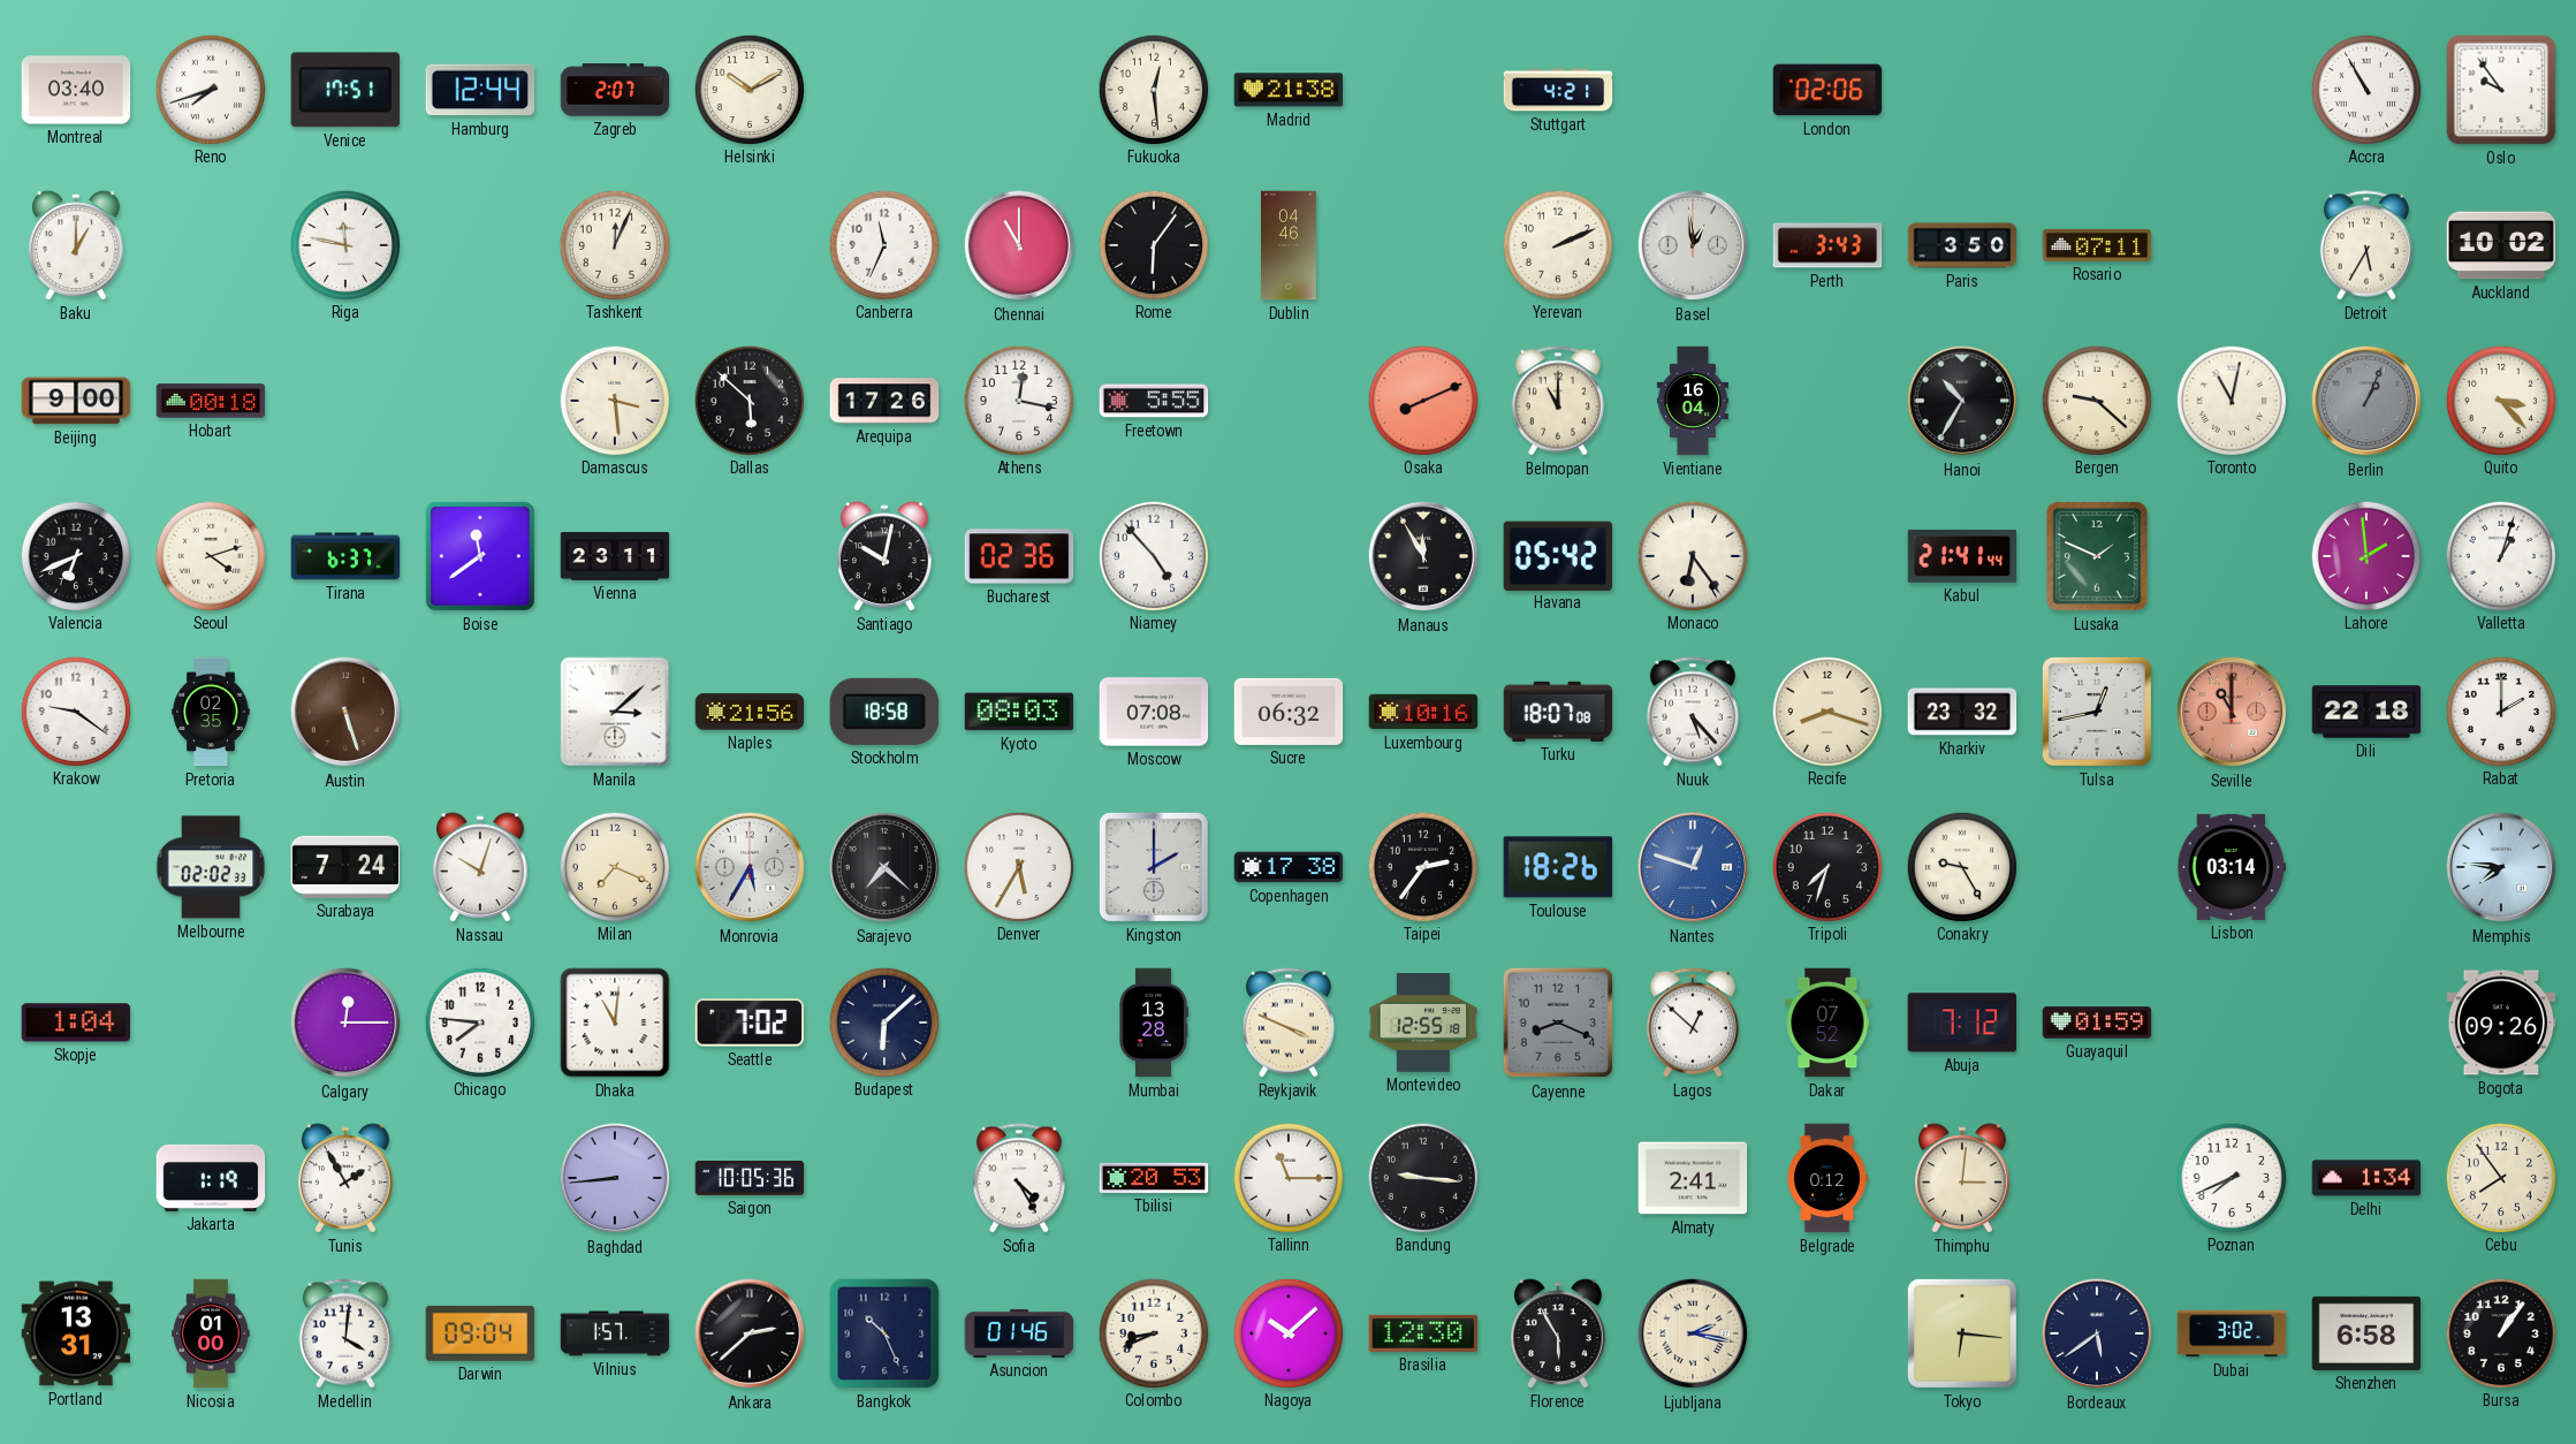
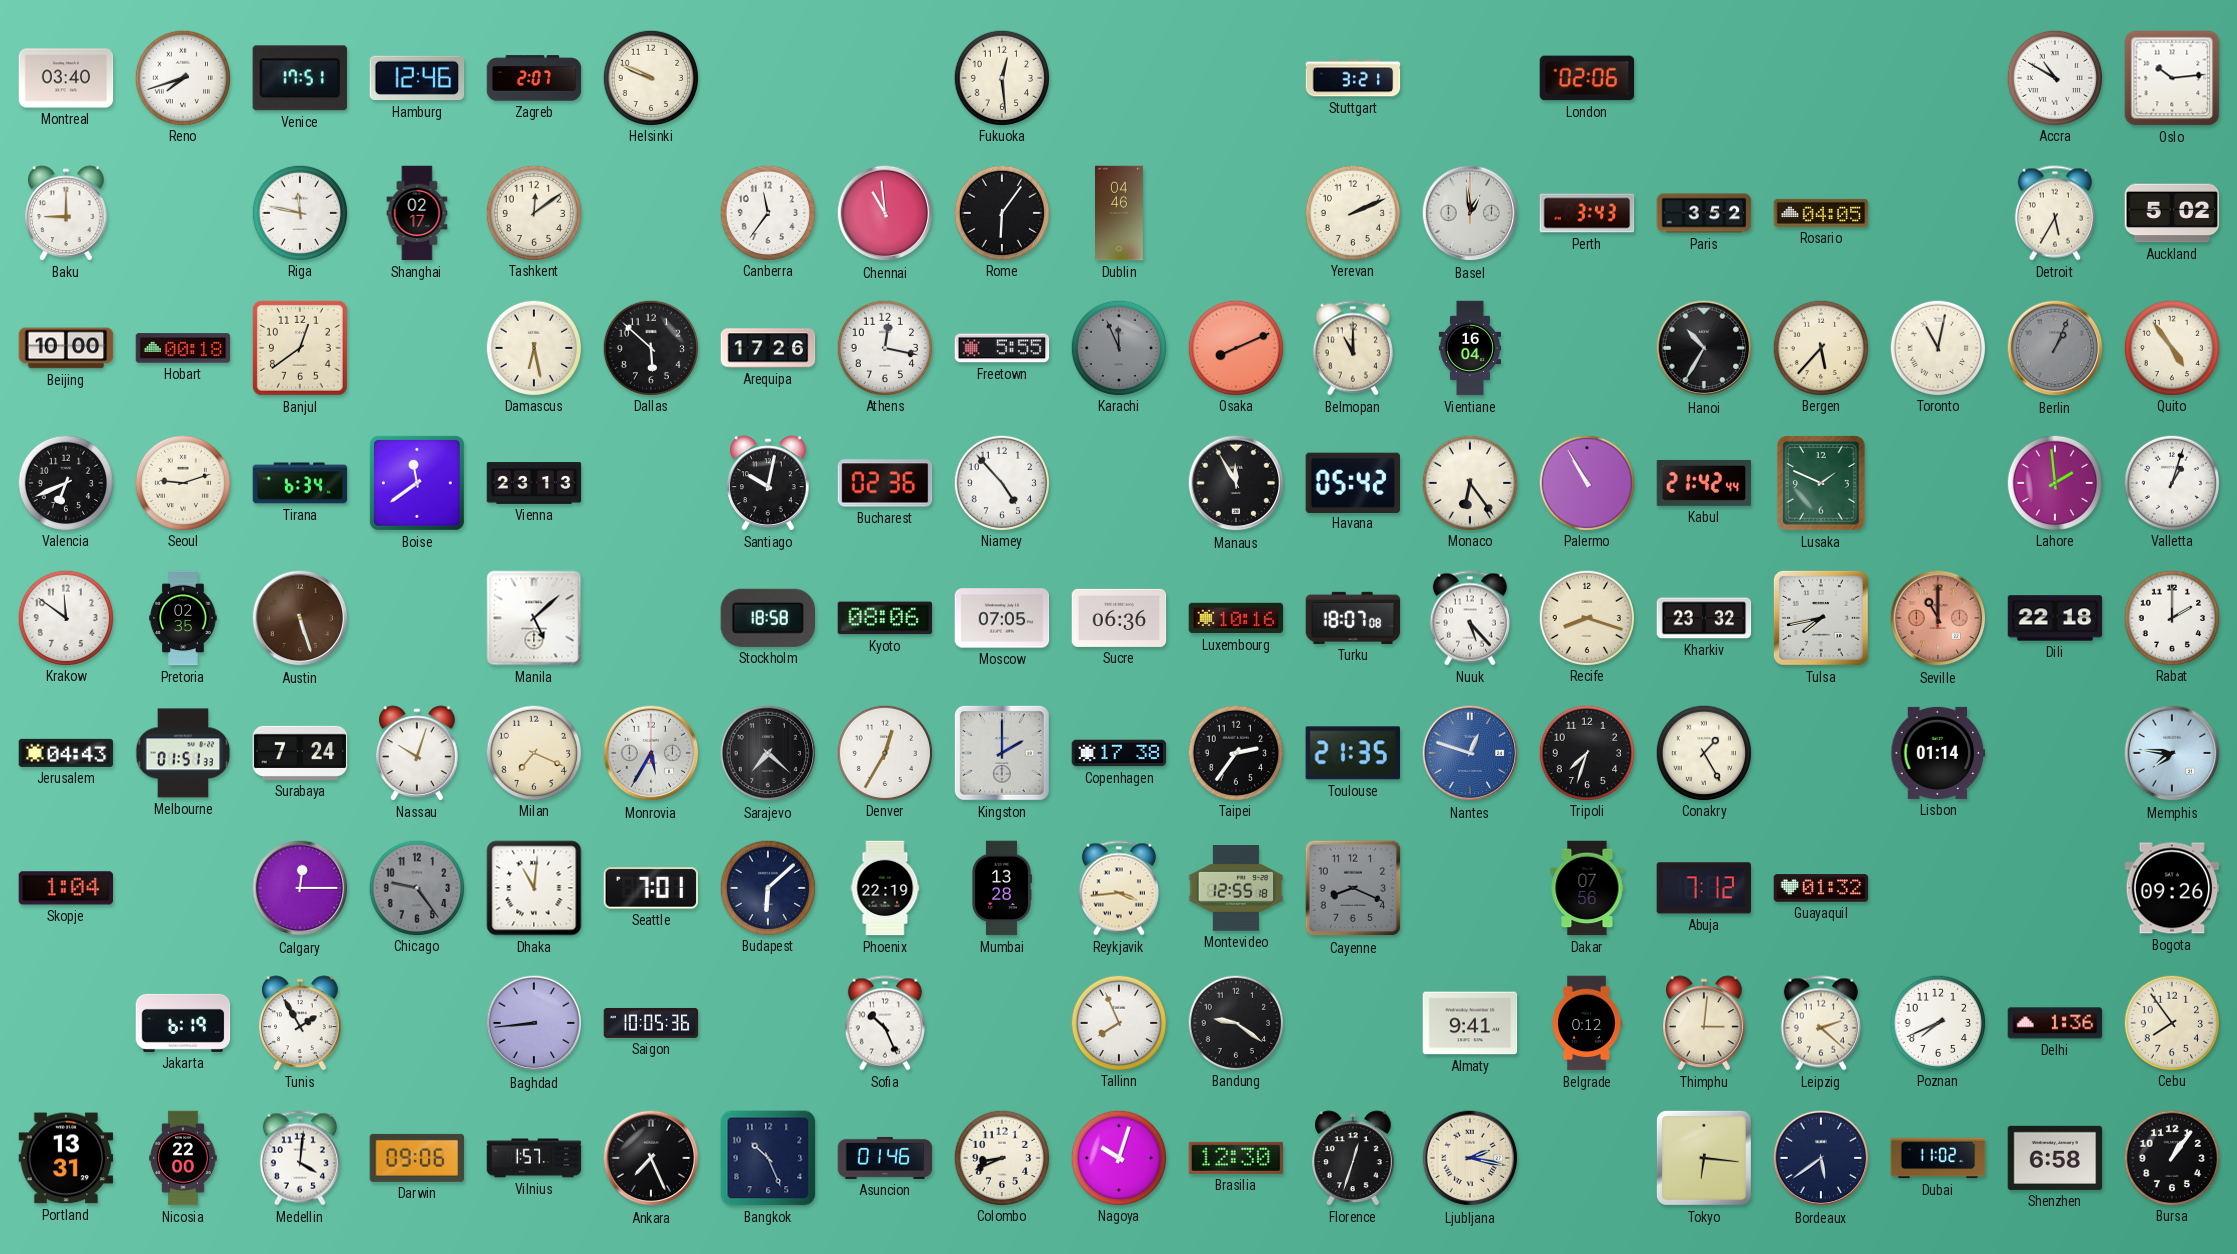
Hamburg: 12:44 -> 12:46 (417, 78)
Helsinki: 10:10 -> 9:49 (650, 77)
Madrid: 21:38 -> none (1289, 90)
Stuttgart: 4:21 -> 3:21 (1353, 78)
Accra: 10:55 -> 10:50 (2054, 77)
Oslo: 9:54 -> 10:14 (2172, 78)
Baku: 1:00 -> 9:00 (66, 213)
Shanghai: none -> 02:17 (417, 213)
Tashkent: 12:04 -> 12:09 (533, 212)
Canberra: 11:34 -> 11:36 (767, 212)
Chennai: 11:00 -> 10:59 (885, 213)
Paris: 3:50 -> 3:52 (1704, 213)
Rosario: 07:11 -> 04:05 (1821, 213)
Auckland: 10:02 -> 5:02 (2172, 213)
Beijing: 9:00 -> 10:00 (66, 348)
Banjul: none -> 12:39 (300, 348)
Damascus: 3:29 -> 6:28 (533, 347)
Karachi: none -> 11:56 (1118, 347)
Bergen: 9:22 -> 5:37 (1820, 347)
Quito: 3:23 -> 4:54 (2171, 347)
Seoul: 4:12 -> 9:12 (182, 482)
Tirana: 6:37 -> 6:34 (300, 483)
Vienna: 23:11 -> 23:13 (534, 483)
Palermo: none -> 10:55 (1586, 482)
Kabul: 21:41 -> 21:42 (1704, 483)
Krakow: 9:21 -> 11:51 (65, 617)
Manila: 3:08 -> 5:08 (534, 618)
Naples: 21:56 -> none (750, 712)
Kyoto: 08:03 -> 08:06 (885, 618)
Moscow: 07:08 -> 07:05 (1002, 618)
Sucre: 06:32 -> 06:36 (1119, 618)
Tulsa: 12:43 -> 7:43 (1821, 618)
Jerusalem: none -> 04:43 (66, 753)
Melbourne: 02:02 -> 01:51 (183, 753)
Denver: 5:35 -> 12:35 (884, 752)
Toulouse: 18:26 -> 21:35 (1352, 753)
Conakry: 9:25 -> 1:25 (1703, 752)
Lisbon: 03:14 -> 01:14 (1938, 753)
Chicago: 7:46 -> 9:24 (416, 887)
Chicago dial: white -> grey (416, 887)
Seattle: 7:02 -> 7:01 (651, 888)
Phoenix: none -> 22:19 (885, 888)
Reykjavik: 3:49 -> 3:44 (1119, 888)
Lagos: 12:52 -> none (1693, 1023)
Dakar: 07:52 -> 07:56 (1587, 888)
Guayaquil: 01:59 -> 01:32 (1821, 888)
Jakarta: 1:19 -> 6:19 (183, 1023)
Sofia: 4:25 -> 10:26 (885, 1023)
Tbilisi: 20:53 -> none (1154, 1178)
Tallinn: 11:15 -> 7:56 (1118, 1022)
Bandung: 9:16 -> 9:21 (1235, 1022)
Almaty: 2:41 -> 9:41 (1470, 1023)
Leipzig: none -> 2:22 (1821, 1023)
Delhi: 1:34 -> 1:36 (2055, 1023)
Nicosia: 01:00 -> 22:00 (183, 1158)
Darwin: 09:04 -> 09:06 (417, 1158)
Ankara: 2:38 -> 7:26 (651, 1158)
Nagoya: 10:08 -> 10:03 (1118, 1157)
Florence: 5:55 -> 12:33 (1353, 1158)
Dubai: 3:02 -> 11:02 (1938, 1158)
